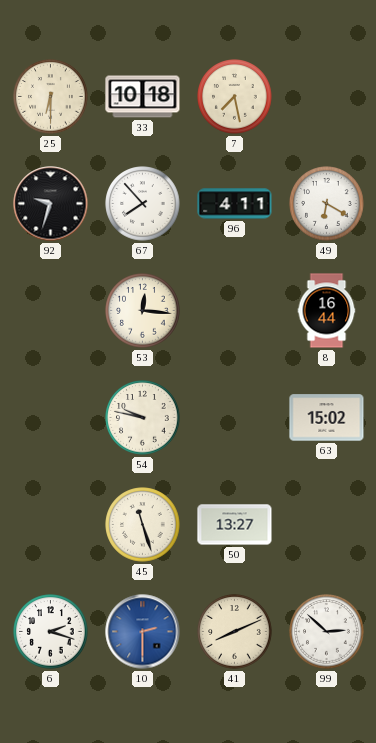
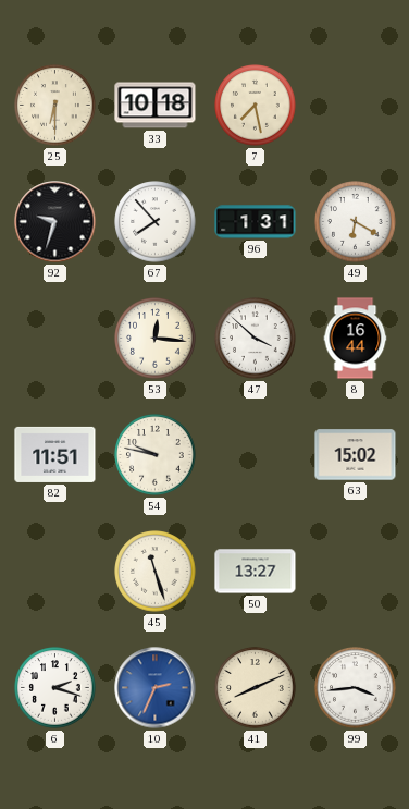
96: 4:11 -> 1:31 (256, 222)
47: none -> 3:52 (256, 339)
82: none -> 11:51 (55, 454)
10: 2:30 -> 2:34 (156, 688)
99: 2:52 -> 3:44 (356, 688)
